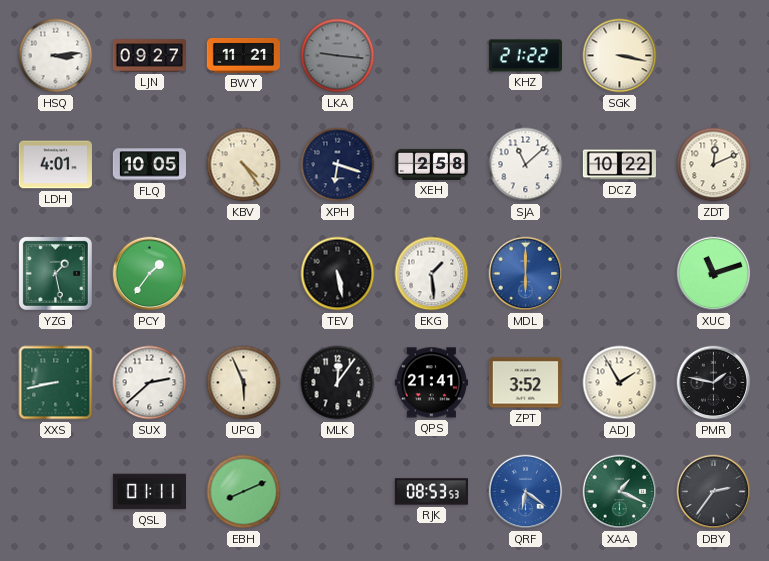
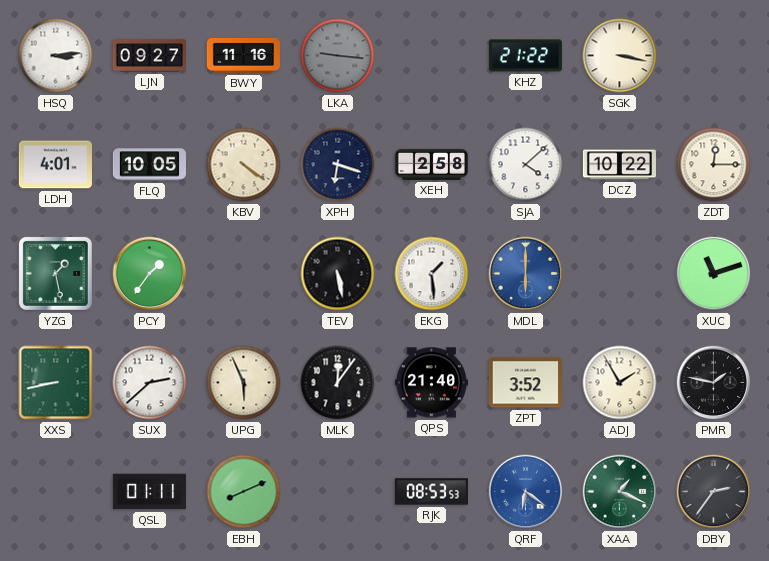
BWY: 11:21 -> 11:16 (243, 56)
KBV: 4:24 -> 4:21 (244, 165)
SJA: 11:08 -> 4:08 (526, 165)
ZDT: 12:11 -> 12:15 (714, 165)
QPS: 21:41 -> 21:40 (431, 383)
